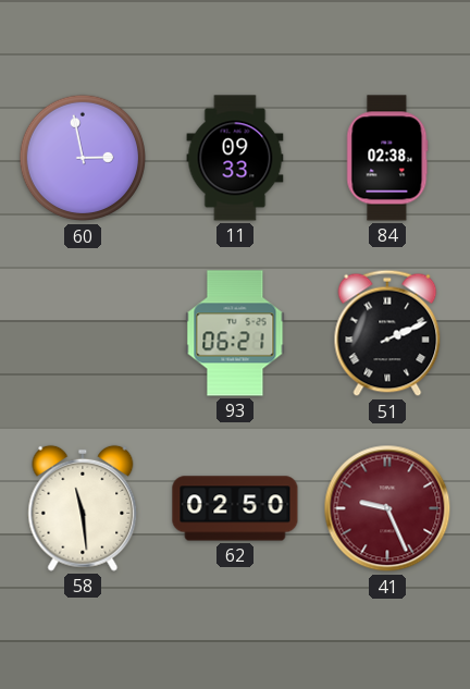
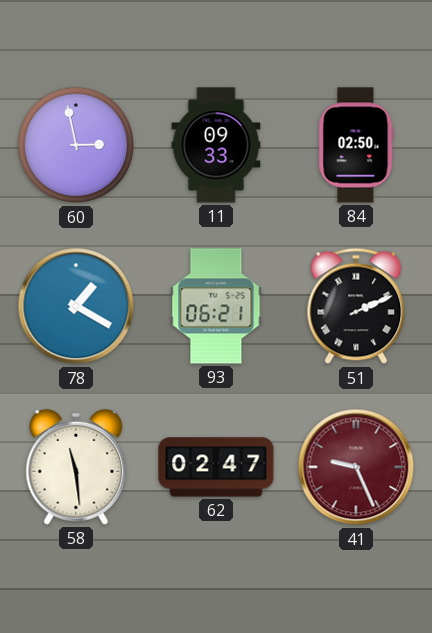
84: 02:38 -> 02:50 (356, 145)
78: none -> 1:20 (76, 306)
62: 02:50 -> 02:47 (216, 467)
